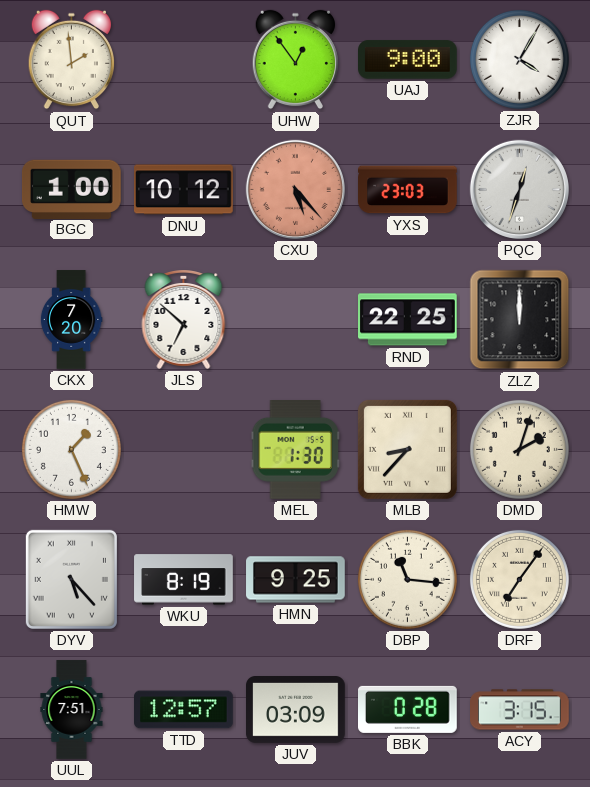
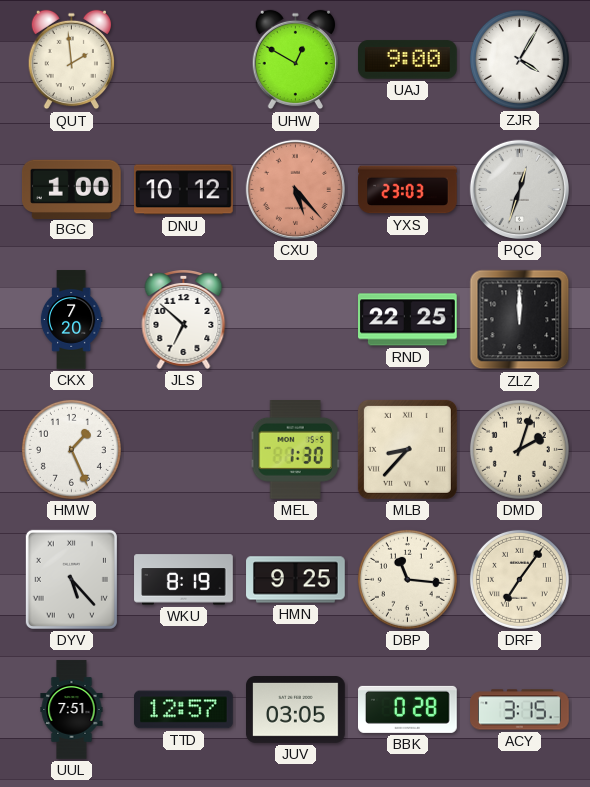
UHW: 12:54 -> 12:50 (295, 60)
JUV: 03:09 -> 03:05 (296, 710)
